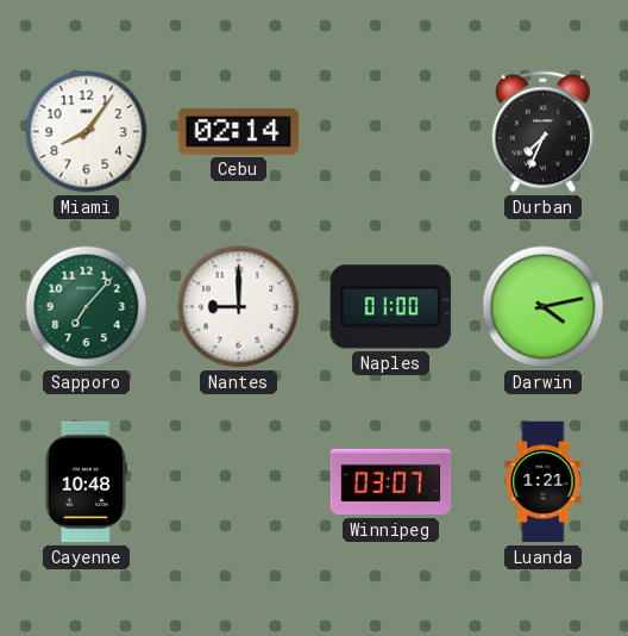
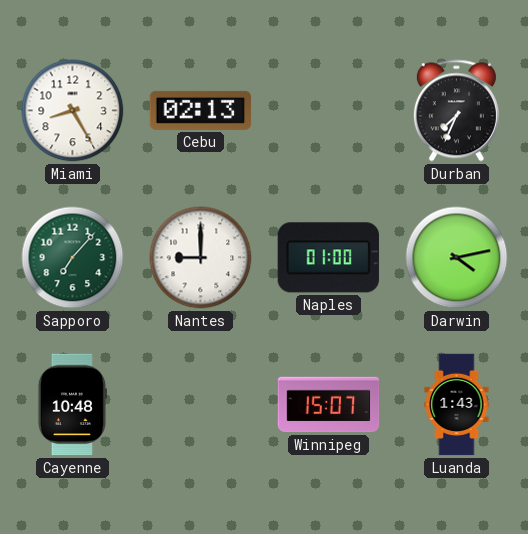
Miami: 8:06 -> 8:25 (73, 111)
Cebu: 02:14 -> 02:13 (201, 110)
Winnipeg: 03:07 -> 15:07 (329, 405)
Luanda: 1:21 -> 1:43 (457, 405)
